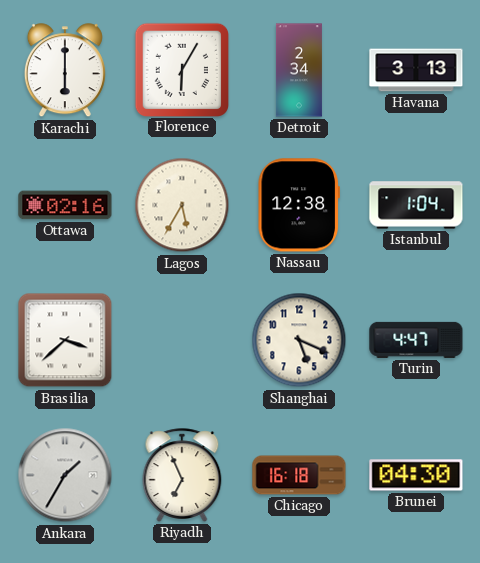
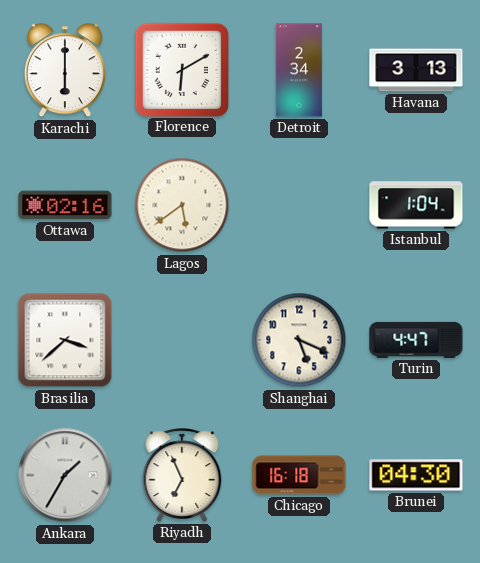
Florence: 6:05 -> 6:10 (181, 69)
Lagos: 5:35 -> 5:39 (182, 205)
Nassau: 12:38 -> none (299, 205)
